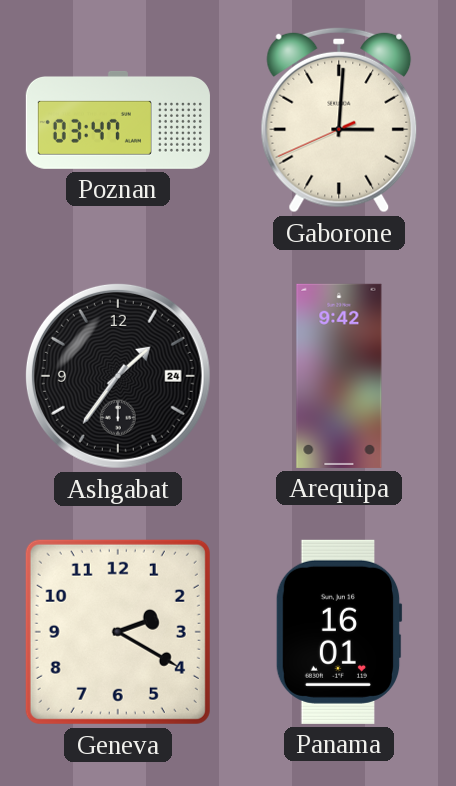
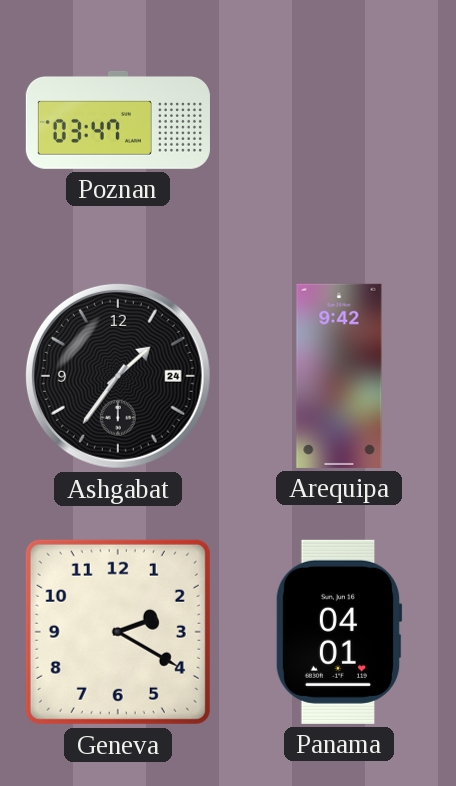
Gaborone: 3:00 -> none (339, 120)
Panama: 16:01 -> 04:01 (339, 632)
